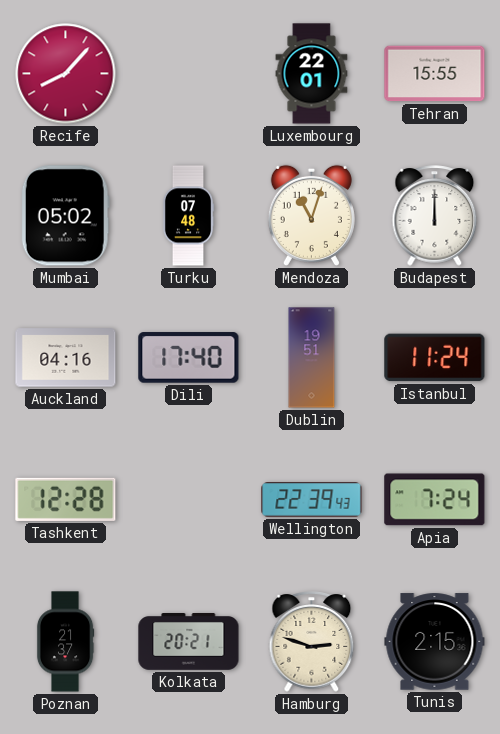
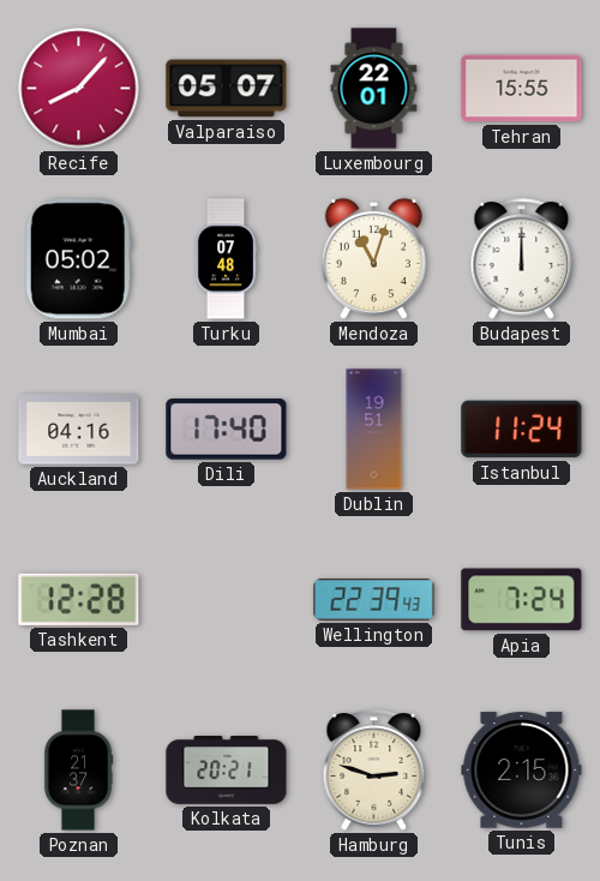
Valparaiso: none -> 05:07 (227, 89)
